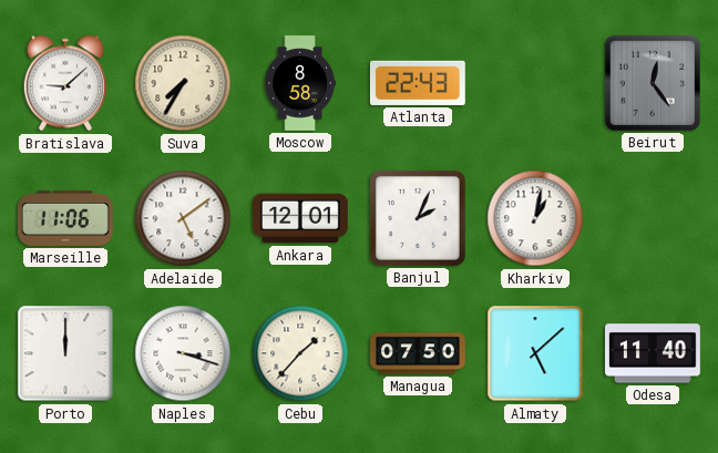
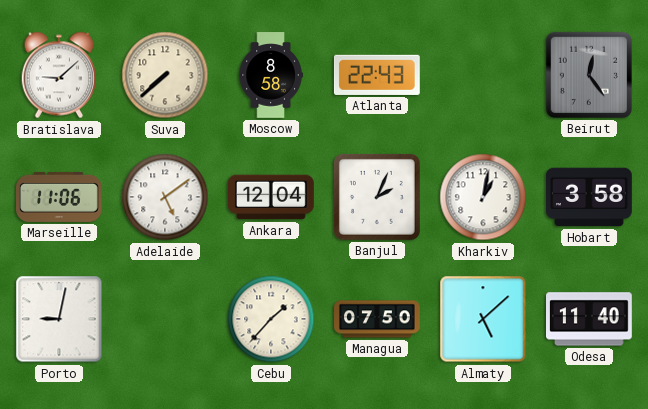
Suva: 7:35 -> 7:38 (165, 75)
Ankara: 12:01 -> 12:04 (272, 197)
Hobart: none -> 3:58 (590, 197)
Porto: 12:00 -> 9:02 (59, 319)
Naples: 3:18 -> none (183, 353)
